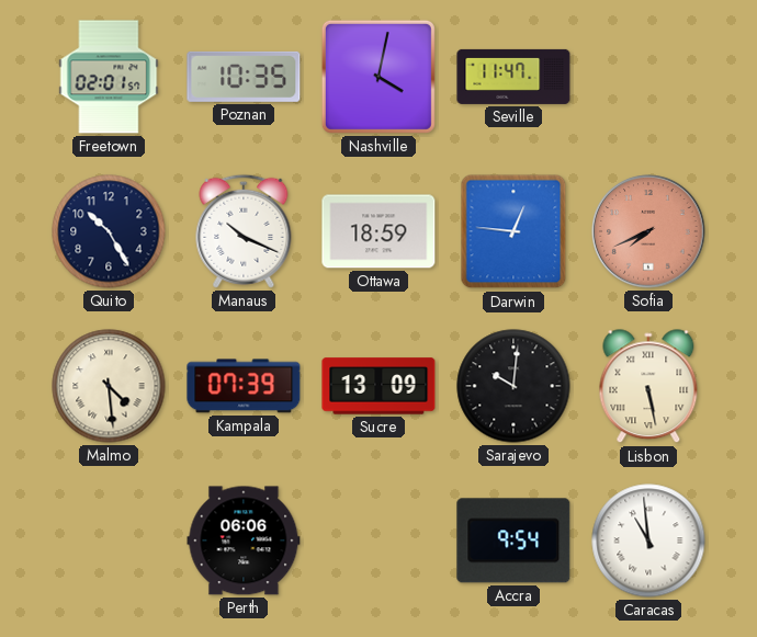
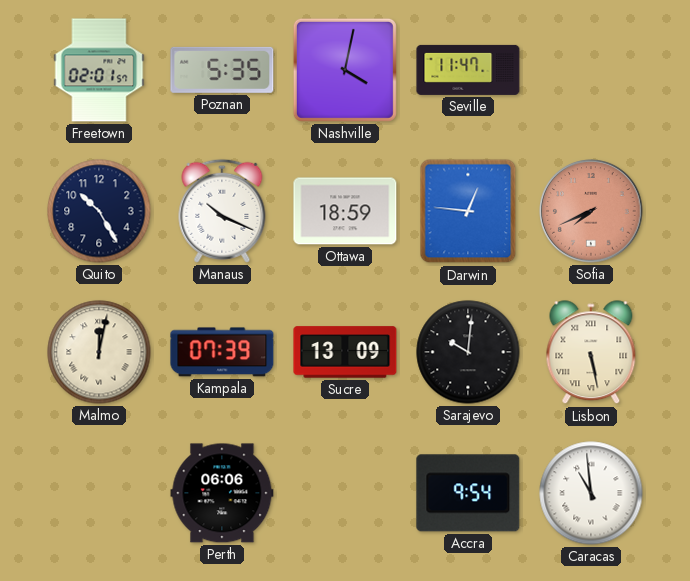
Poznan: 10:35 -> 5:35 (222, 70)
Malmo: 4:29 -> 12:02 (99, 352)
